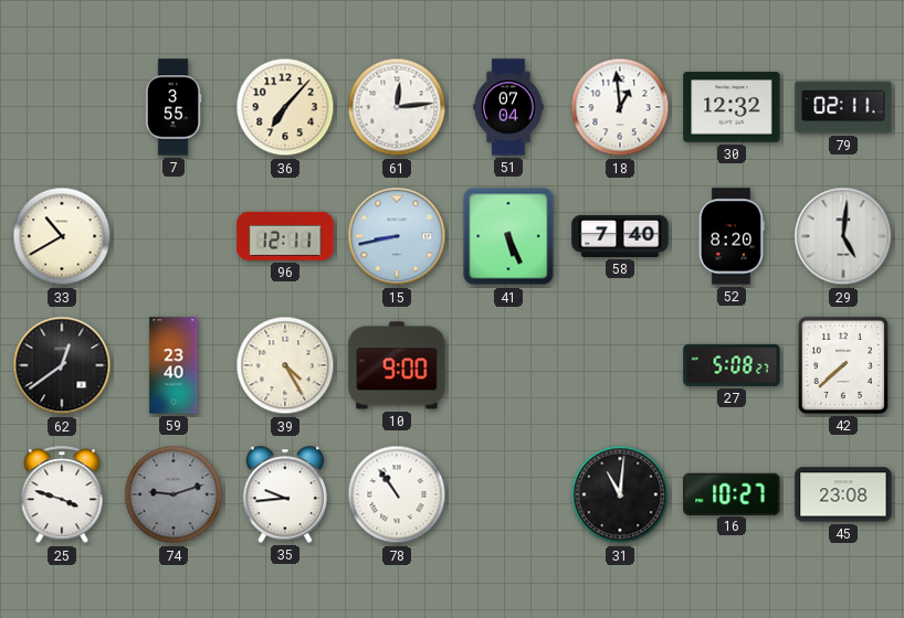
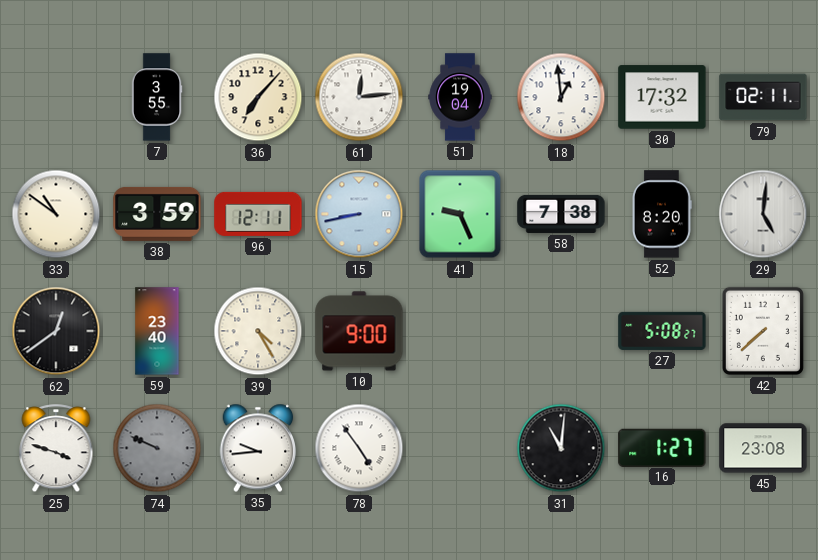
51: 07:04 -> 19:04 (460, 97)
30: 12:32 -> 17:32 (662, 97)
33: 10:40 -> 10:51 (56, 214)
38: none -> 3:59 (157, 214)
41: 5:26 -> 9:26 (460, 214)
58: 7:40 -> 7:38 (561, 214)
74: 9:12 -> 9:49 (157, 448)
78: 10:54 -> 4:54 (359, 448)
16: 10:27 -> 1:27 (662, 447)
